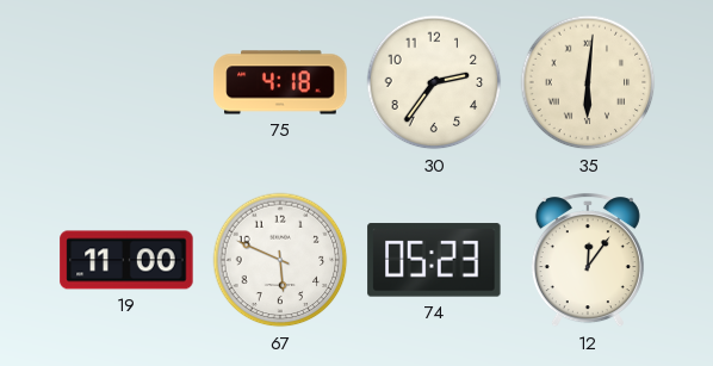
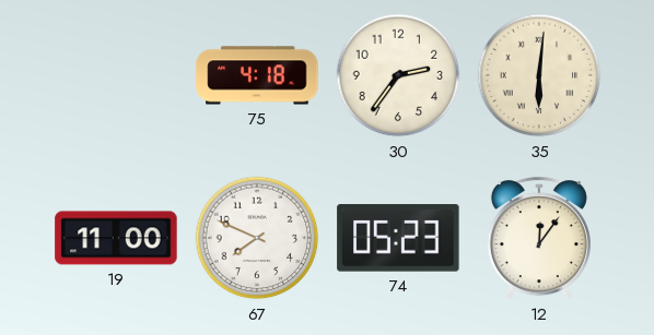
67: 5:49 -> 7:49 (257, 238)
